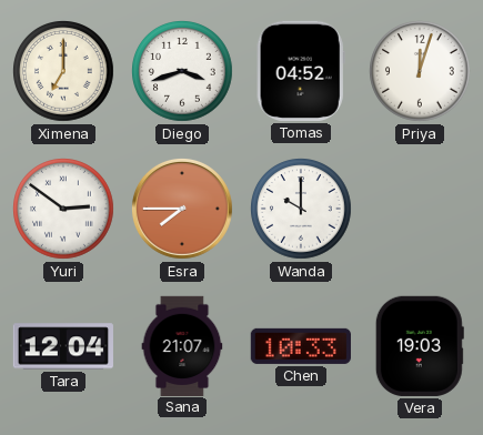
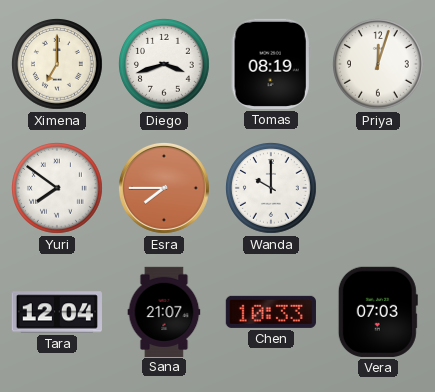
Tomas: 04:52 -> 08:19 (271, 64)
Yuri: 2:51 -> 7:51 (58, 189)
Vera: 19:03 -> 07:03 (378, 312)
